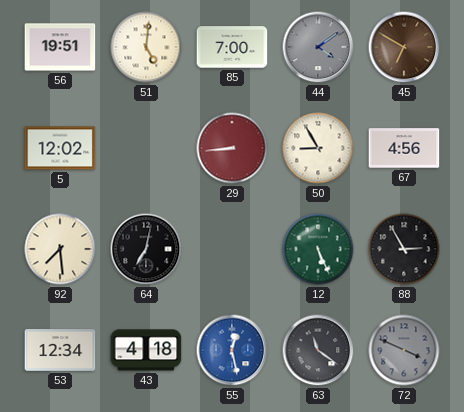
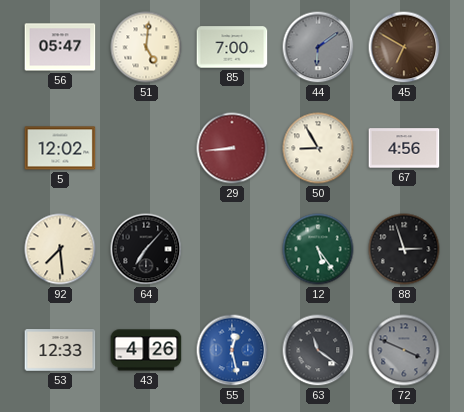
56: 19:51 -> 05:47 (60, 47)
44: 4:09 -> 6:09 (318, 47)
64: 7:02 -> 7:07 (146, 249)
12: 5:26 -> 5:24 (318, 249)
88: 2:55 -> 2:57 (404, 249)
53: 12:34 -> 12:33 (60, 350)
43: 4:18 -> 4:26 (146, 350)
